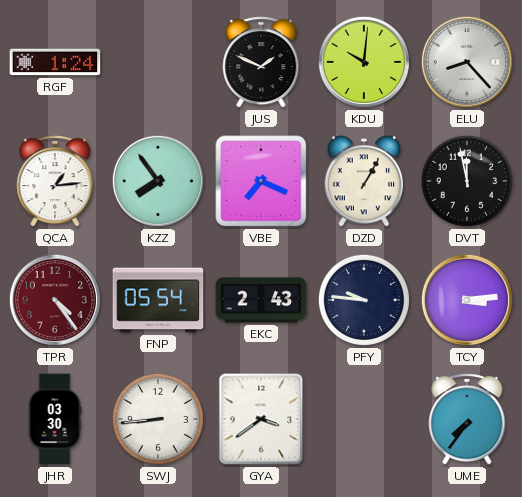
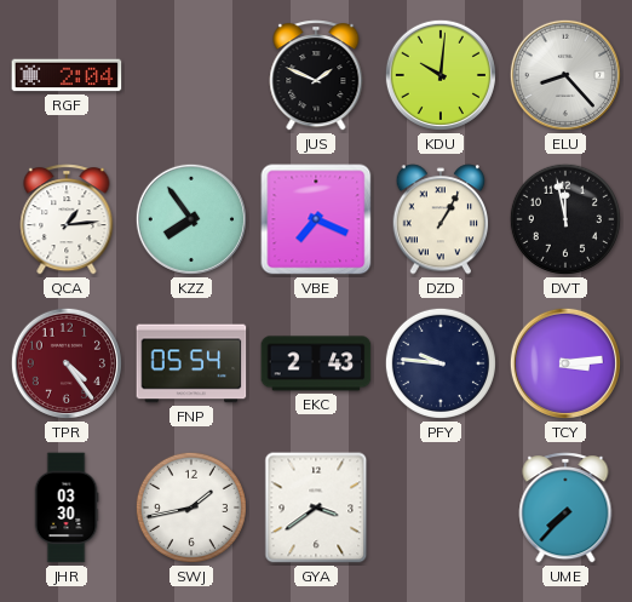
RGF: 1:24 -> 2:04 (67, 75)
SWJ: 8:44 -> 1:43 (191, 508)
UME: 7:36 -> 7:37 (565, 508)
